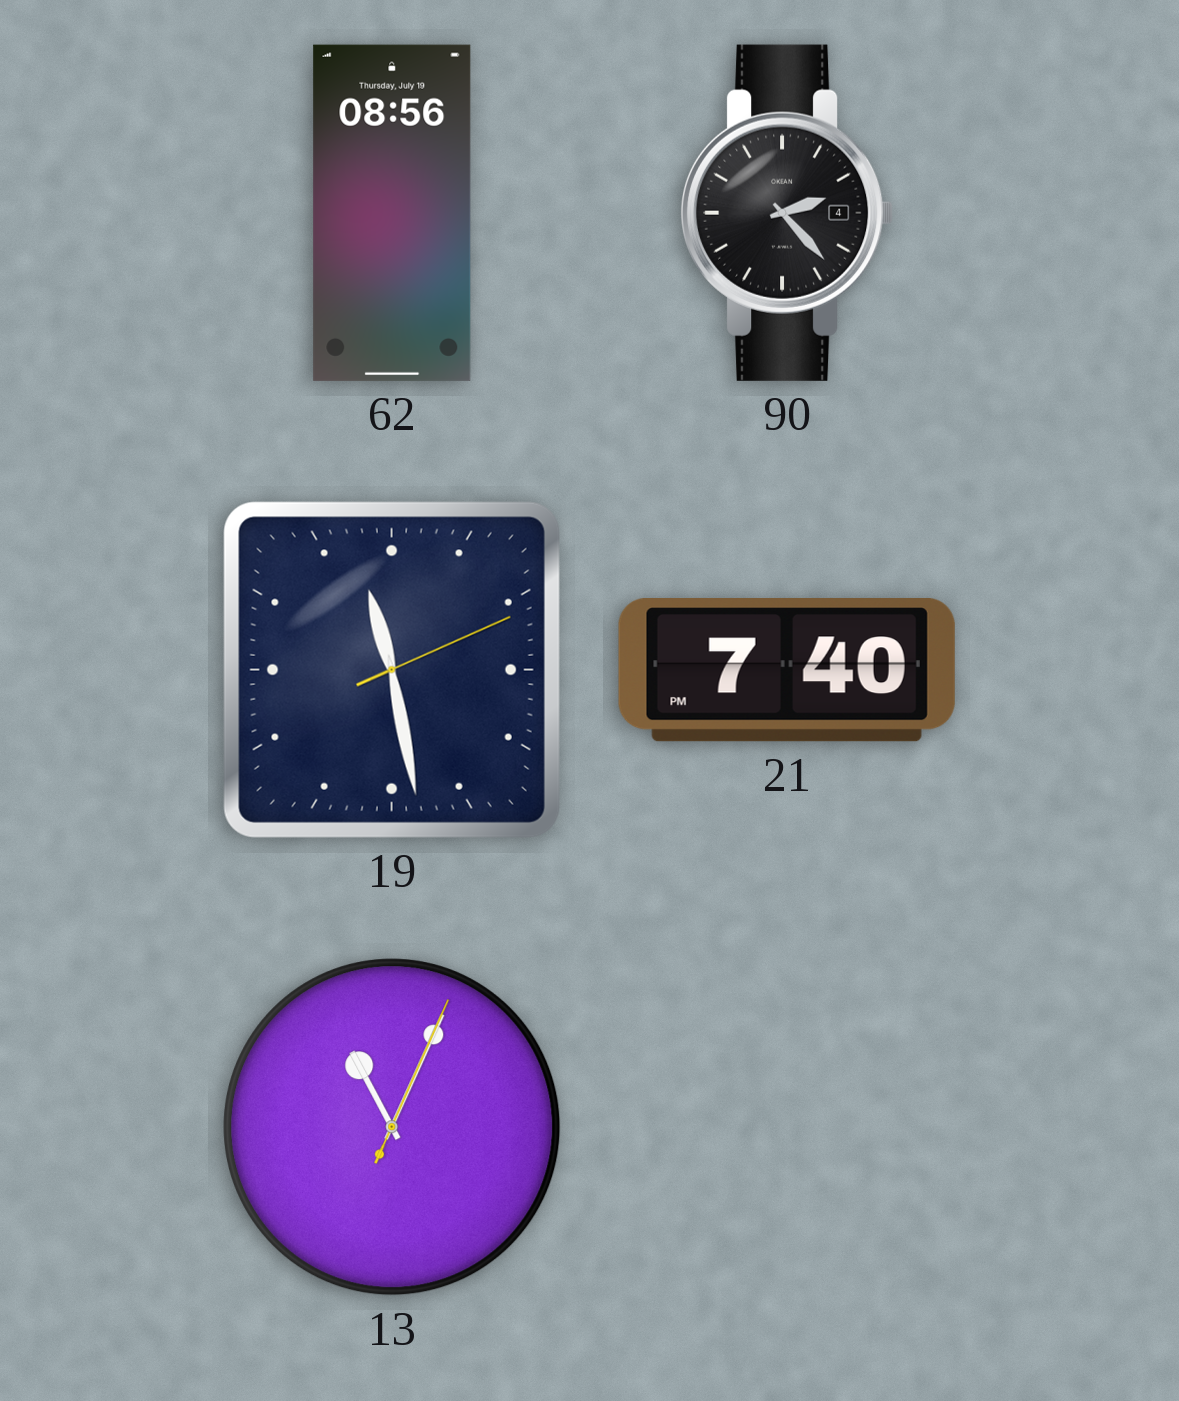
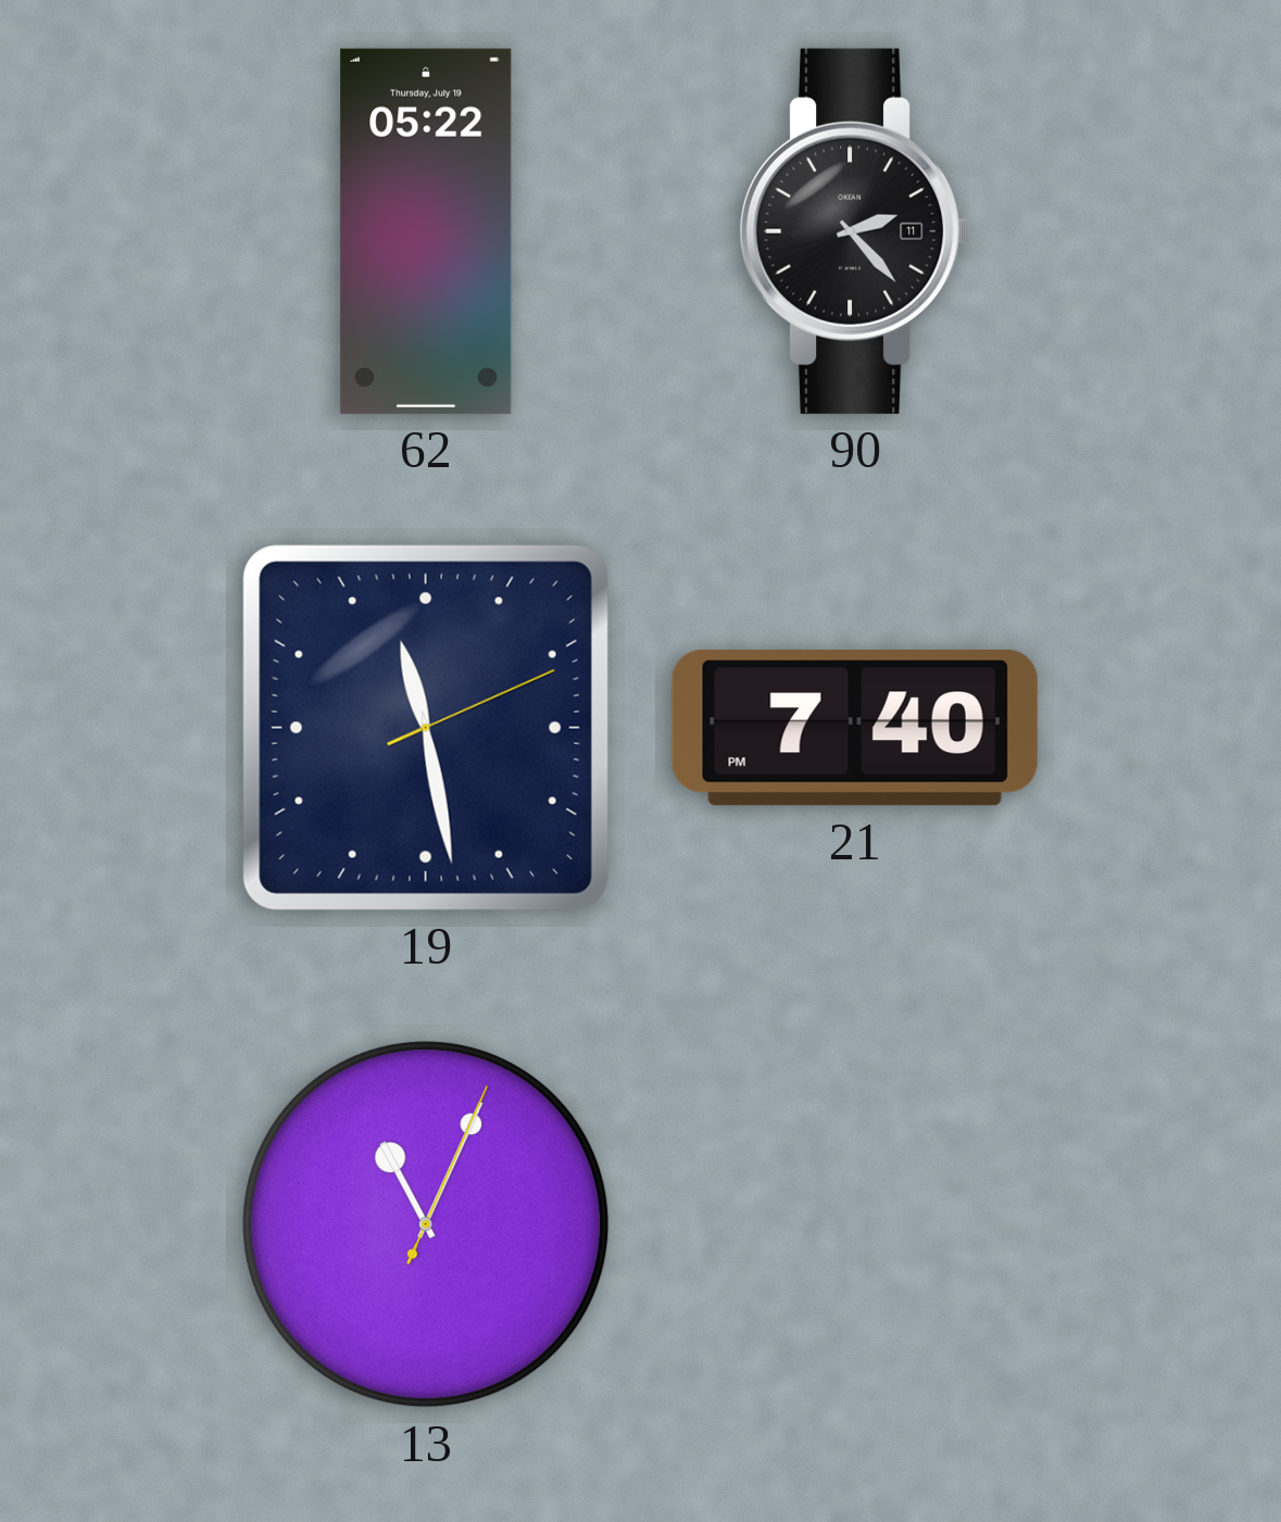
62: 08:56 -> 05:22 (426, 231)
90 date: 4 -> 11 (856, 231)
